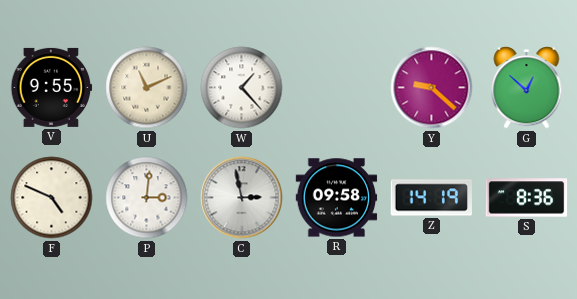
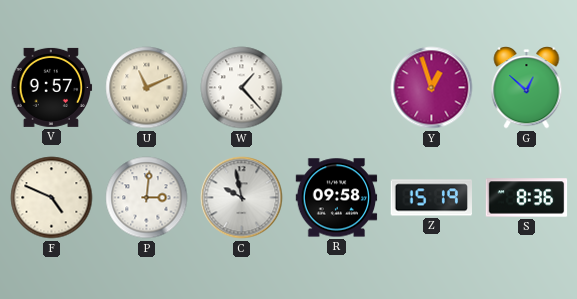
V: 9:55 -> 9:57 (52, 87)
Y: 9:22 -> 12:57 (432, 88)
C: 2:58 -> 9:58 (242, 198)
Z: 14:19 -> 15:19 (432, 198)
